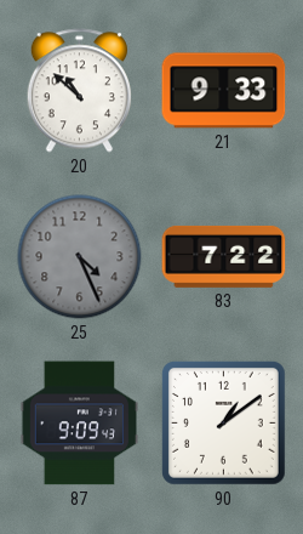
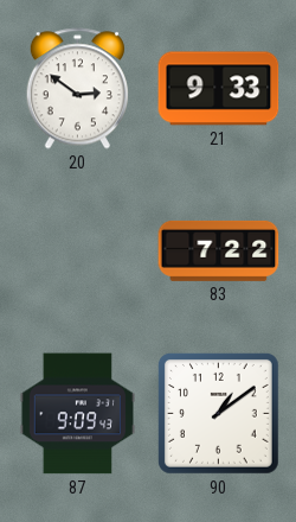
20: 10:52 -> 2:51 (77, 89)
25: 4:26 -> none (80, 257)
